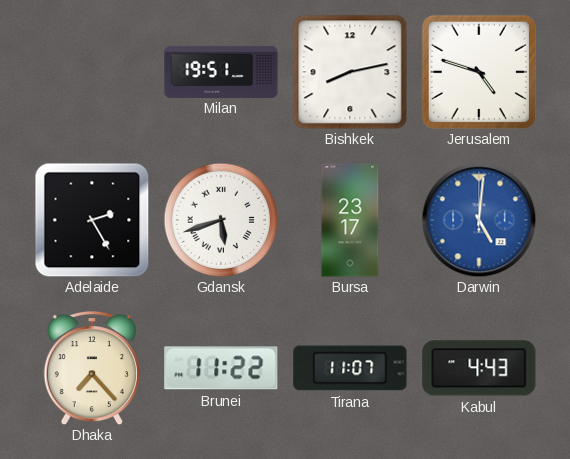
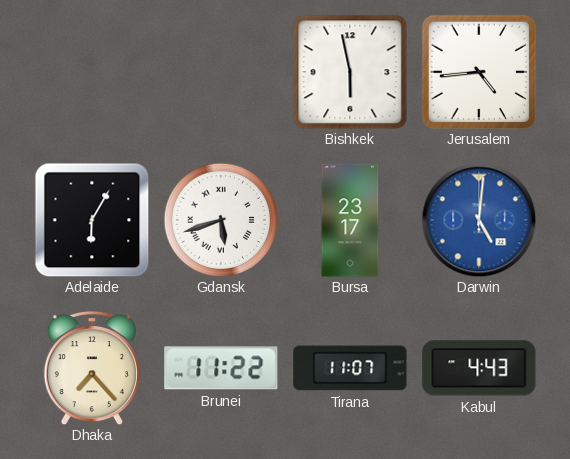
Milan: 19:51 -> none (221, 71)
Bishkek: 8:13 -> 5:58 (350, 72)
Jerusalem: 4:48 -> 4:44 (479, 72)
Adelaide: 2:25 -> 6:05 (92, 220)
